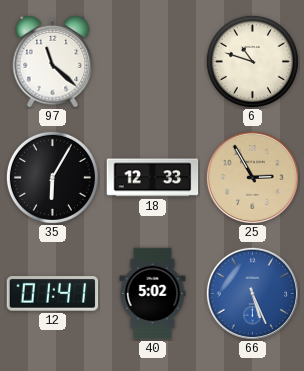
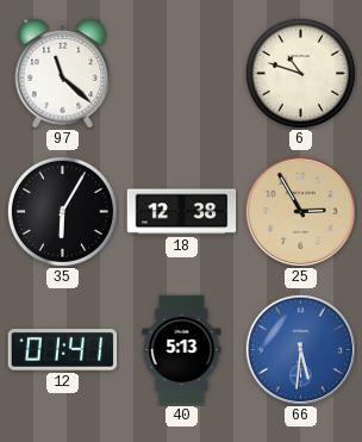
18: 12:33 -> 12:38 (182, 212)
40: 5:02 -> 5:13 (182, 350)
66: 5:26 -> 5:31 (300, 349)
